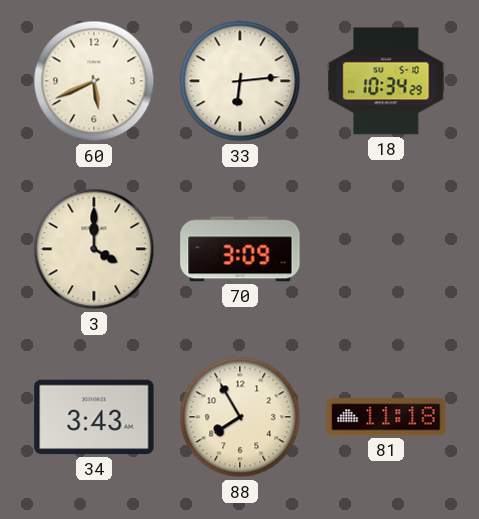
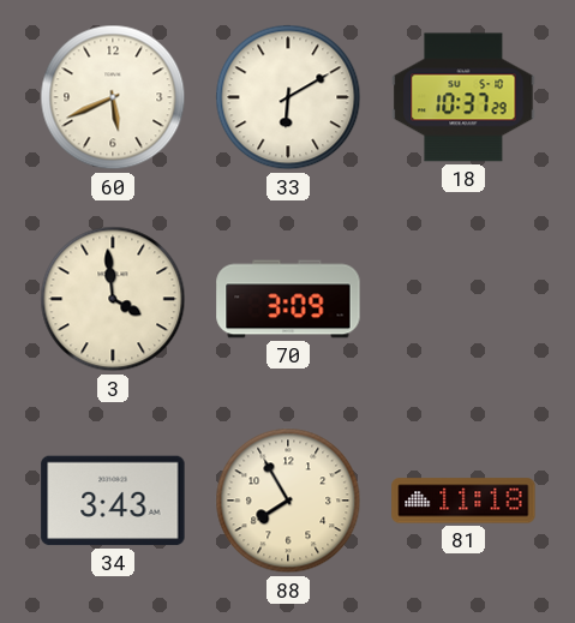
33: 6:14 -> 6:10 (288, 97)
18: 10:34 -> 10:37 (463, 97)
3: 4:00 -> 3:59 (113, 299)
